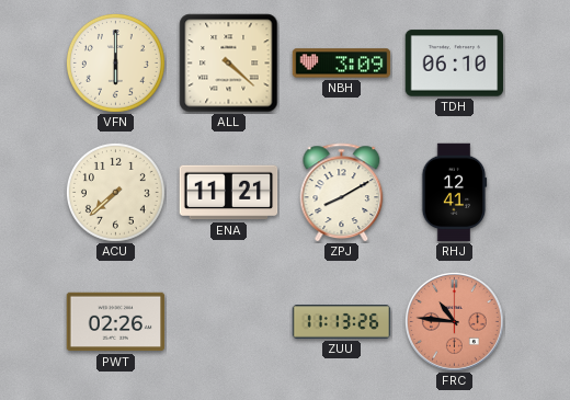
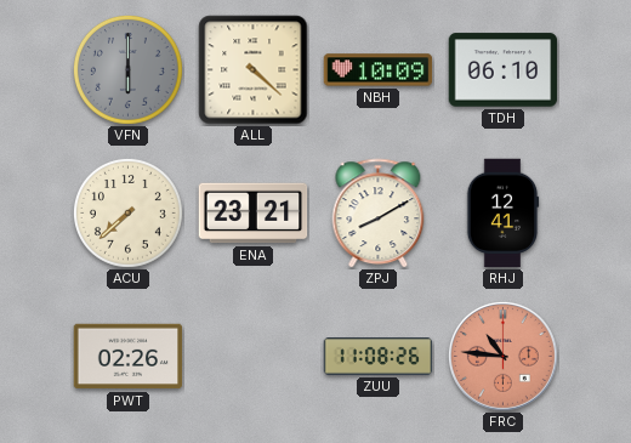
VFN dial: cream -> grey (127, 69)
NBH: 3:09 -> 10:09 (379, 70)
ENA: 11:21 -> 23:21 (254, 214)
ZUU: 11:13 -> 11:08 (379, 357)
